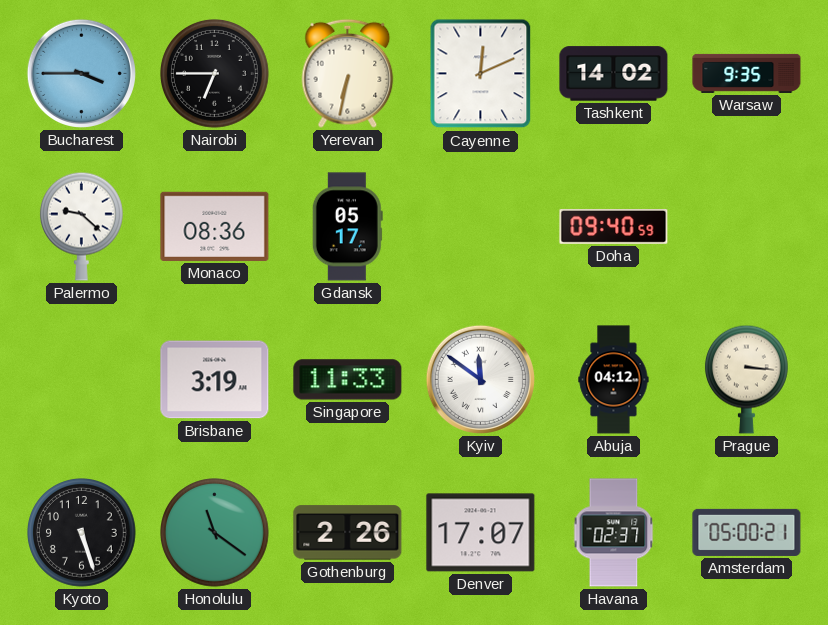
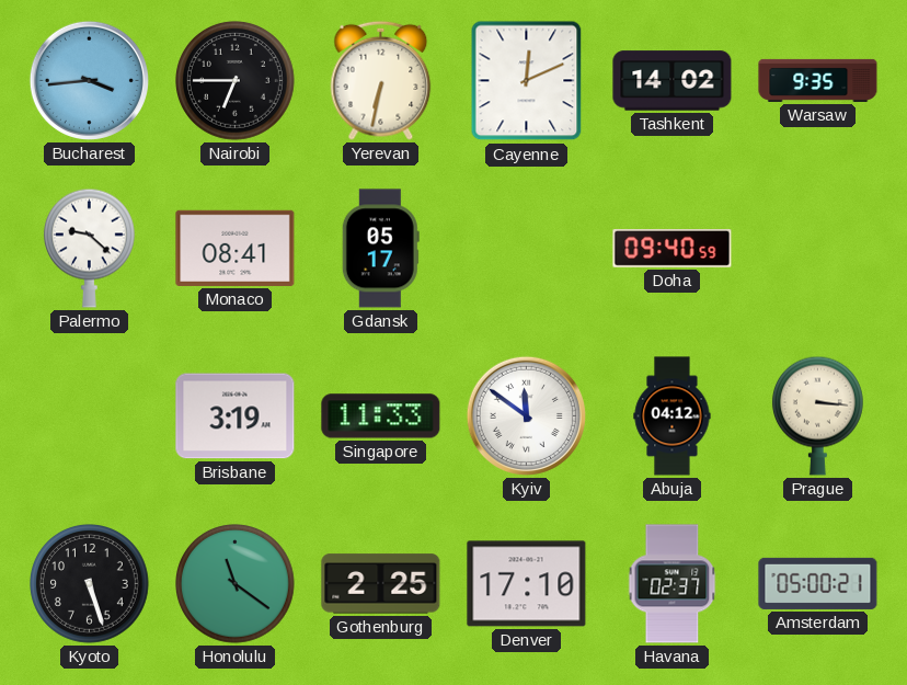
Bucharest: 3:45 -> 3:44 (89, 80)
Monaco: 08:36 -> 08:41 (236, 248)
Gothenburg: 2:26 -> 2:25 (381, 584)
Denver: 17:07 -> 17:10 (527, 584)
